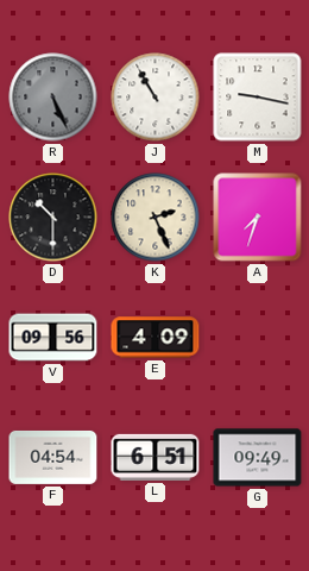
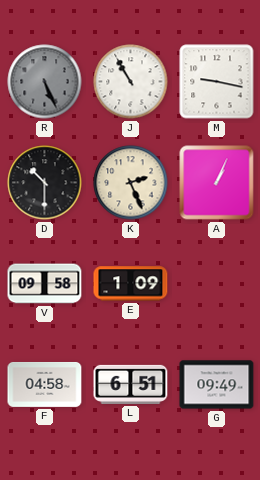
A: 7:33 -> 1:04 (217, 183)
V: 09:56 -> 09:58 (45, 284)
E: 4:09 -> 1:09 (131, 284)
F: 04:54 -> 04:58 (45, 384)
